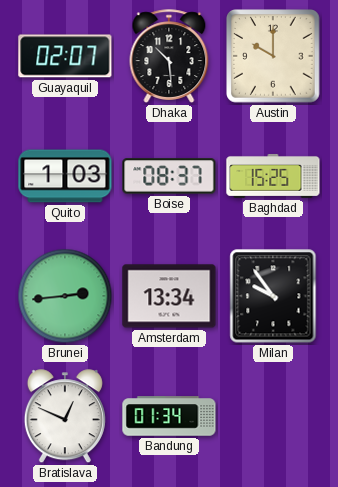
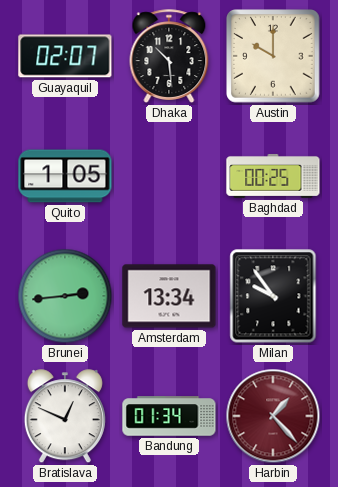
Quito: 1:03 -> 1:05 (65, 176)
Boise: 08:37 -> none (169, 176)
Baghdad: 15:25 -> 00:25 (273, 176)
Harbin: none -> 1:23 (273, 416)
